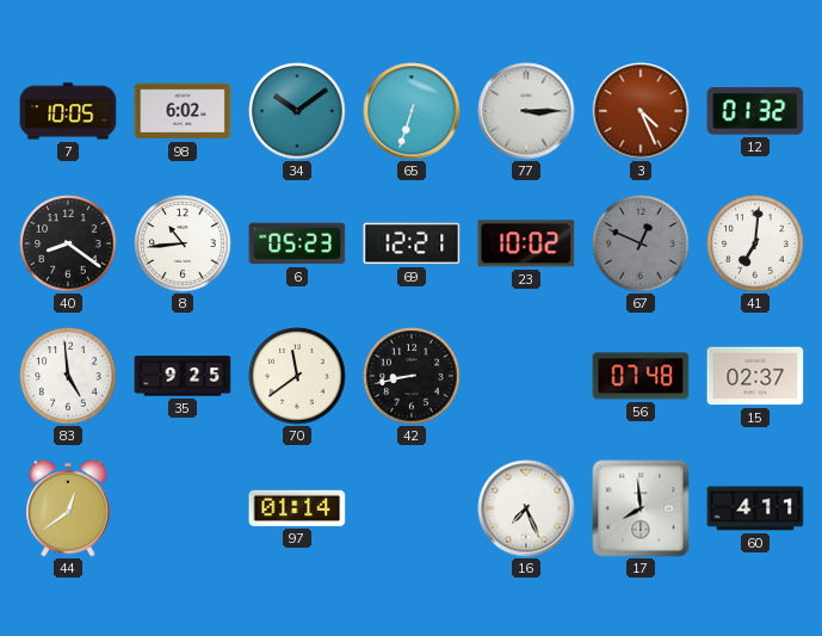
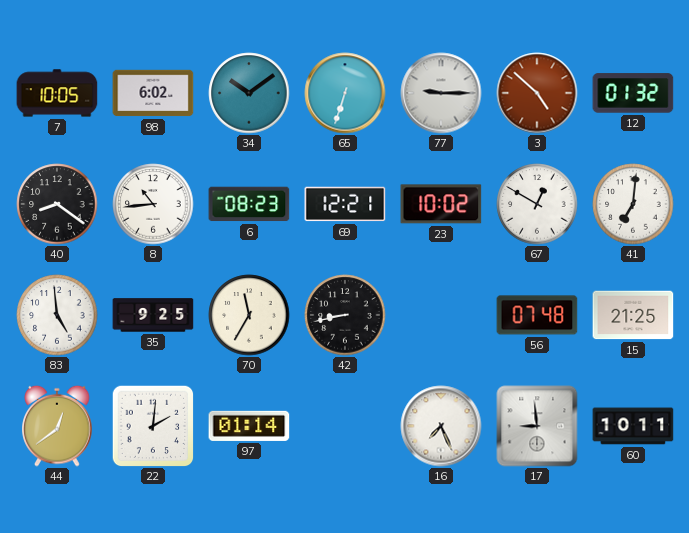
77: 3:15 -> 9:15 (441, 93)
3: 4:26 -> 4:52 (537, 93)
6: 05:23 -> 08:23 (249, 204)
67: 12:49 -> 12:50 (537, 204)
67 dial: grey -> white (537, 204)
70: 11:39 -> 11:35 (249, 315)
15: 02:37 -> 21:25 (633, 315)
22: none -> 2:01 (153, 426)
17: 7:59 -> 8:59 (537, 426)
60: 4:11 -> 10:11 (633, 426)
